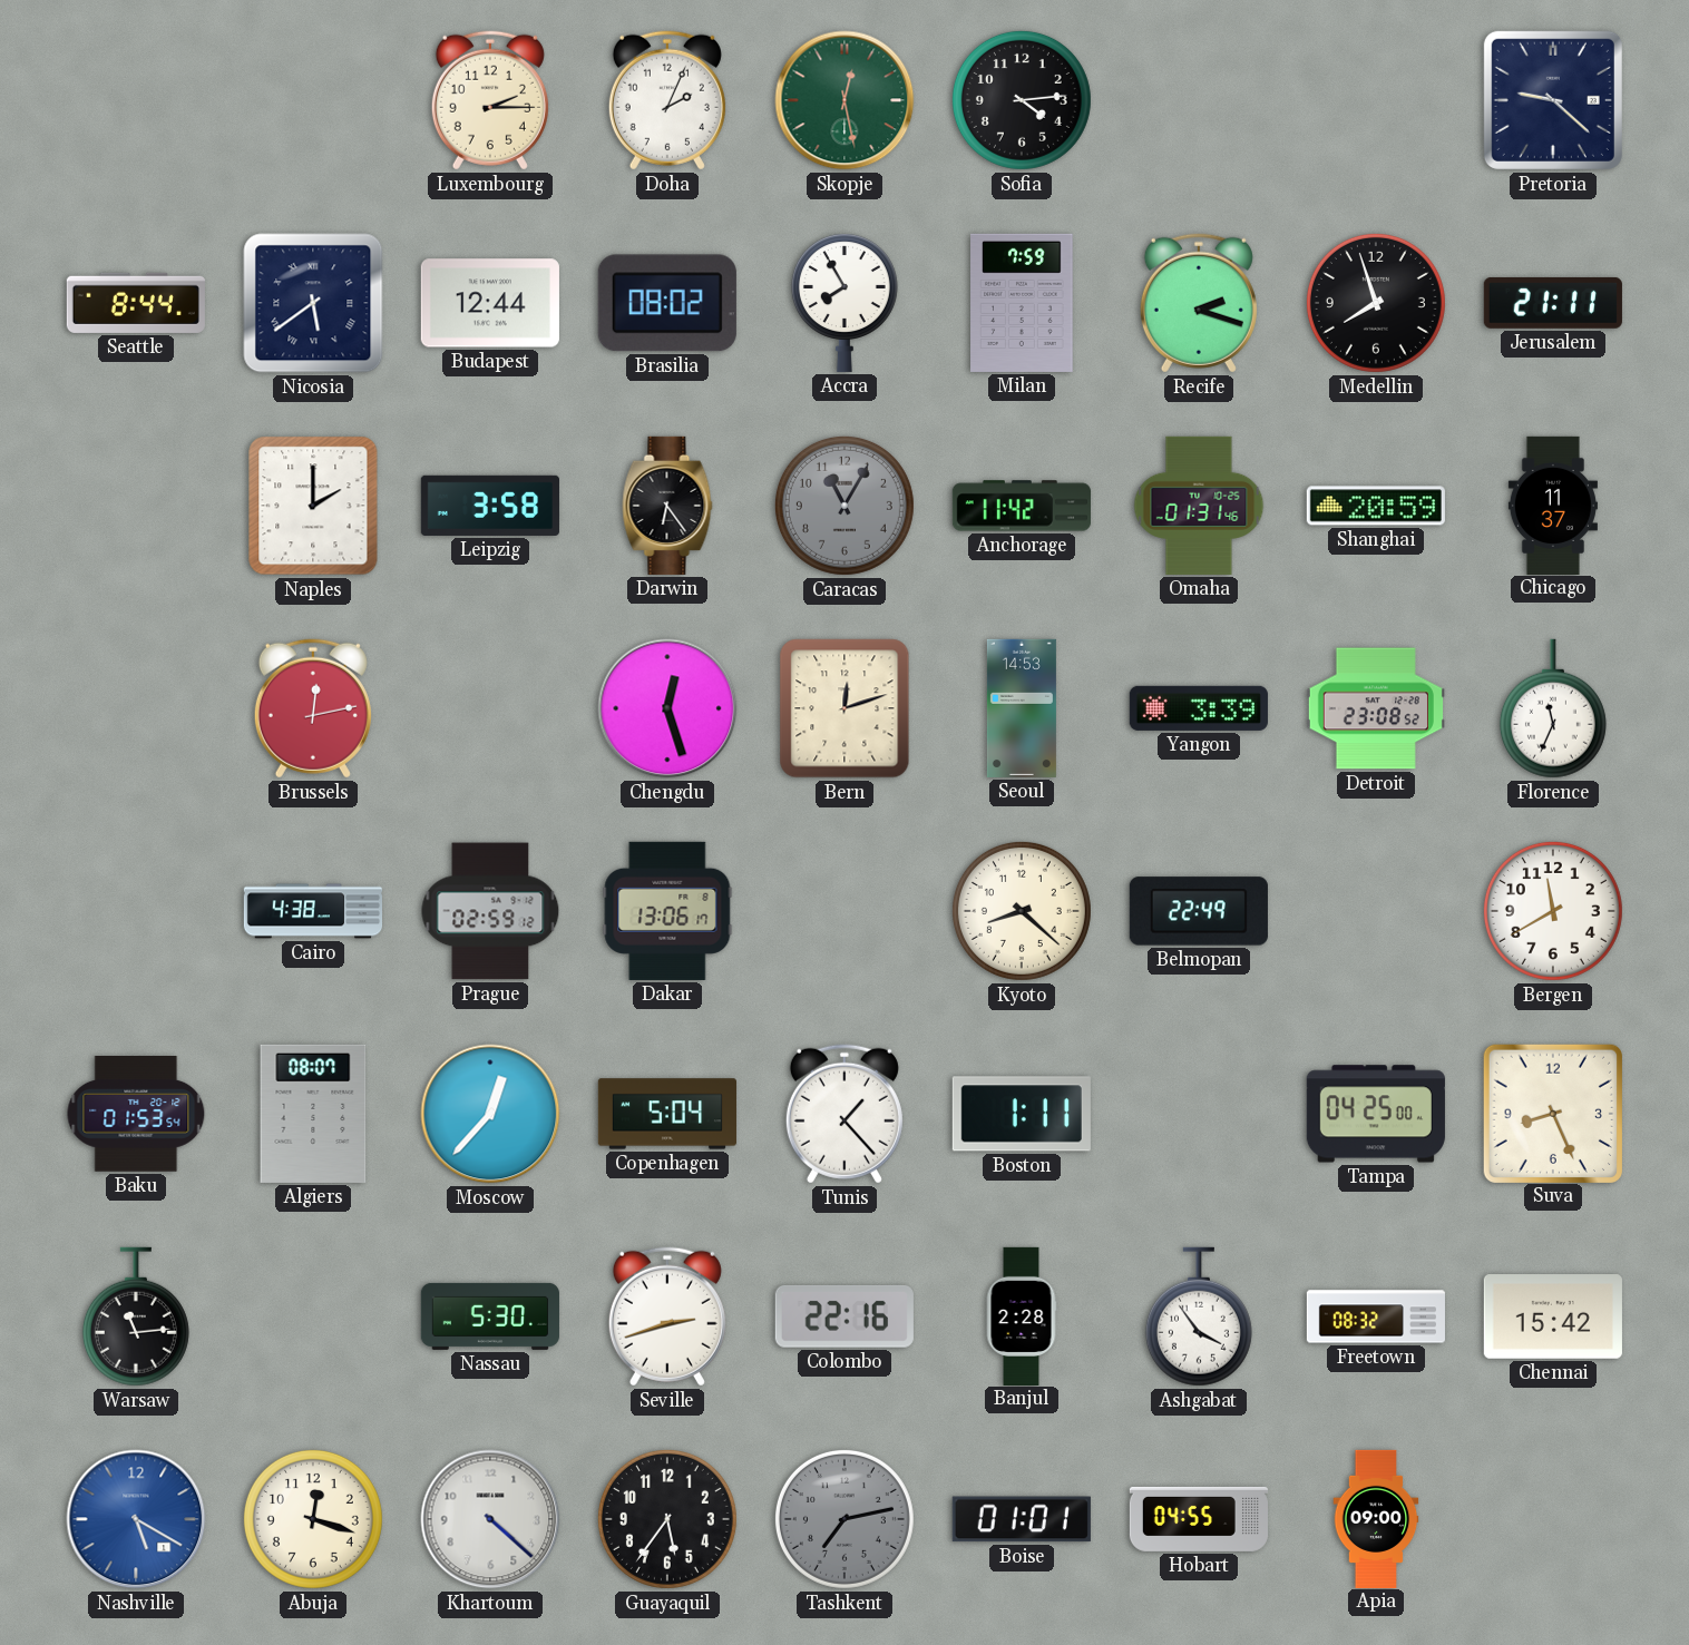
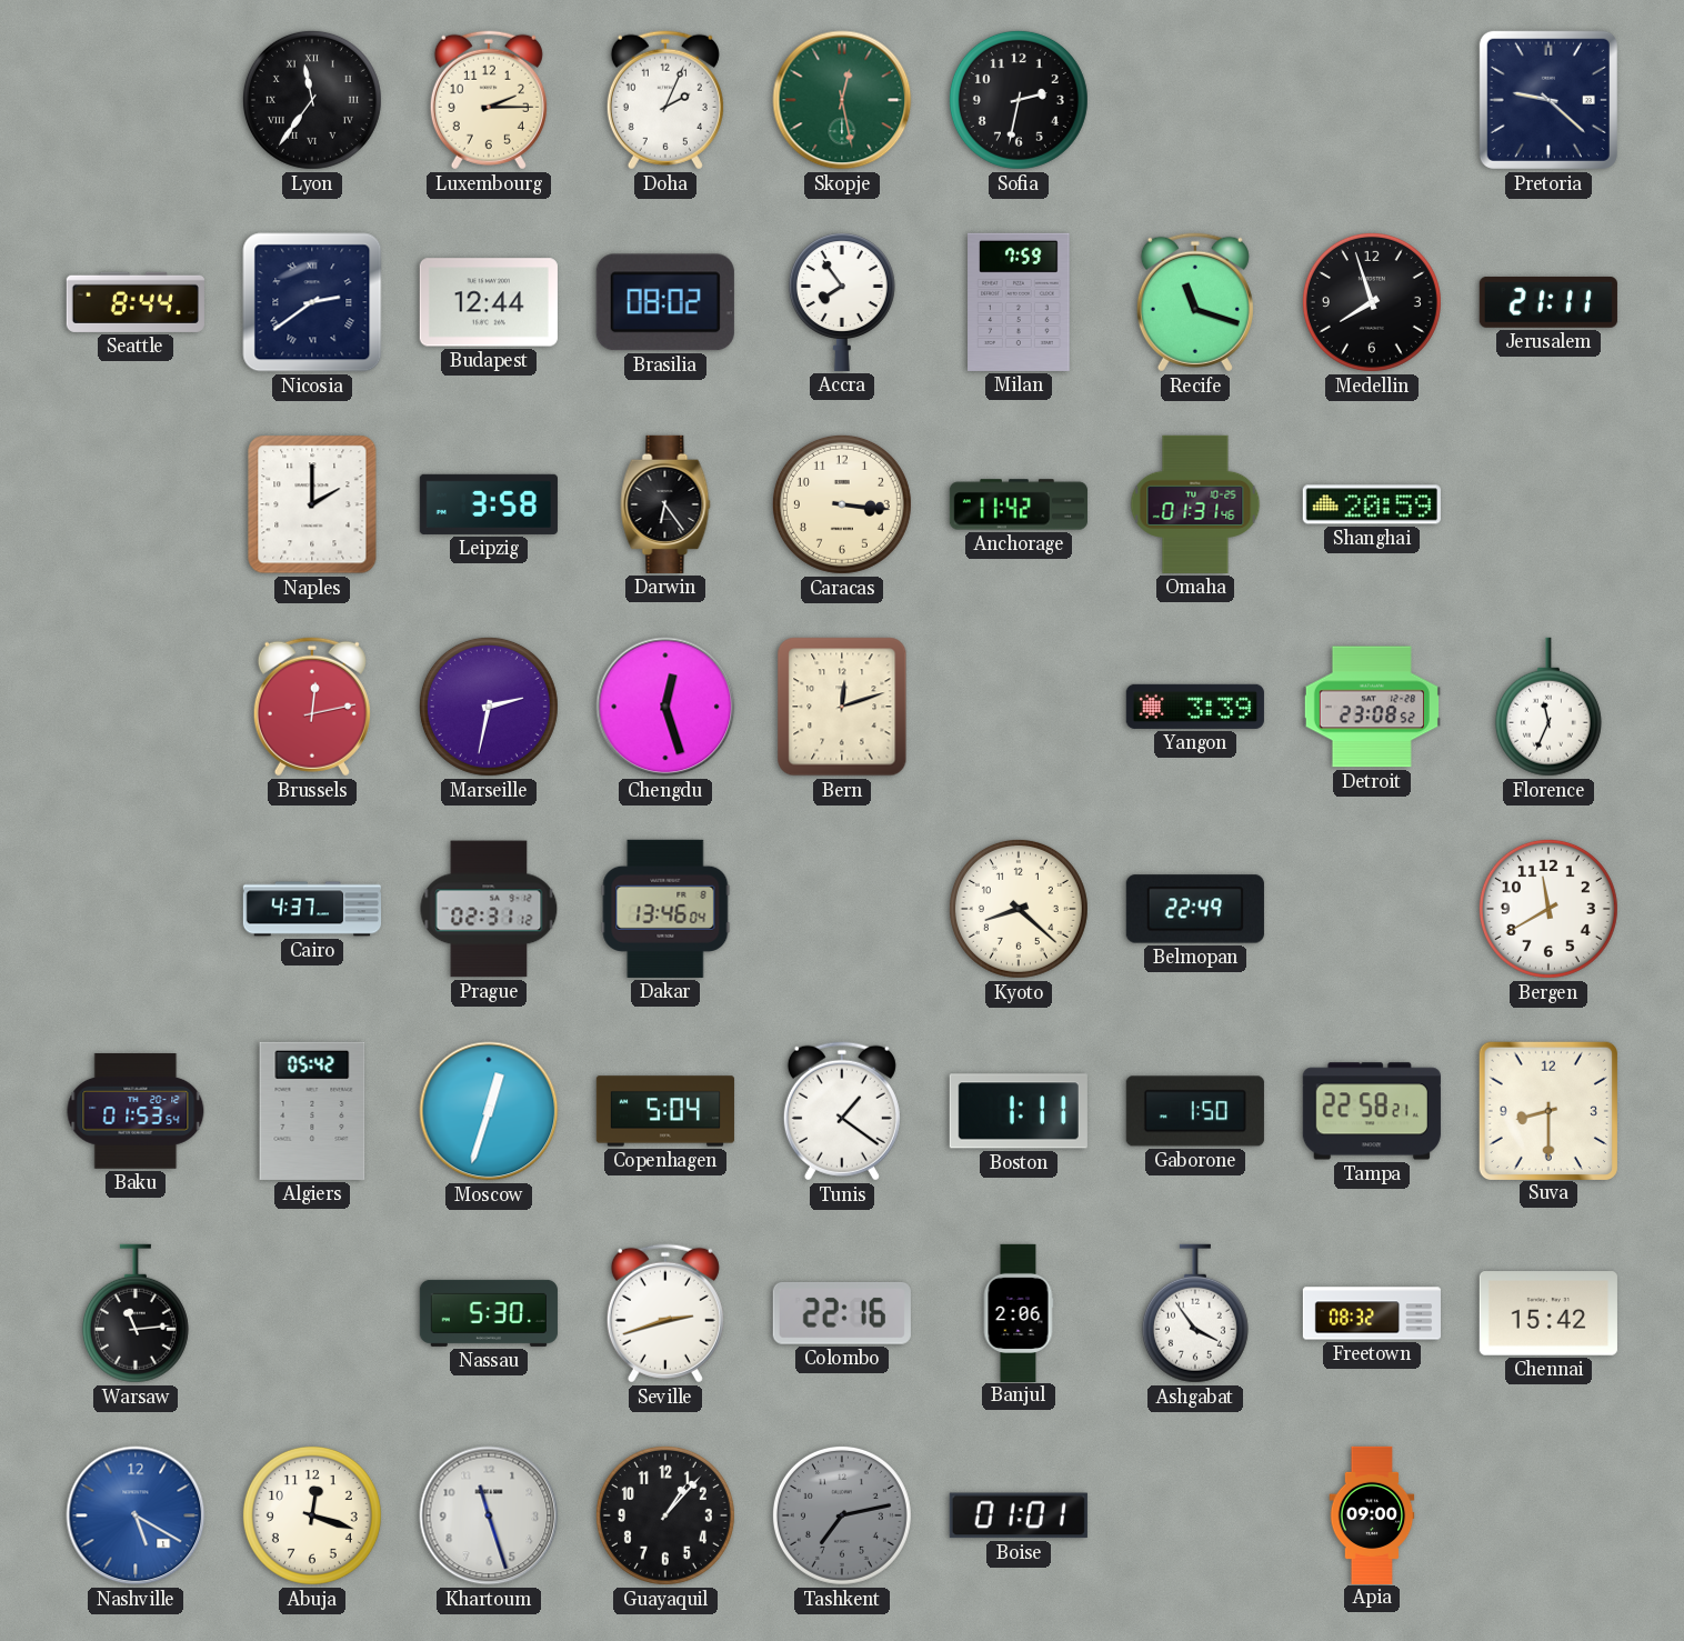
Lyon: none -> 11:36 (312, 100)
Sofia: 4:14 -> 2:32 (1019, 100)
Nicosia: 5:39 -> 2:39 (312, 302)
Accra: 7:55 -> 7:54 (842, 302)
Recife: 2:18 -> 11:18 (1195, 302)
Caracas: 11:05 -> 3:16 (842, 504)
Caracas dial: grey -> cream (842, 504)
Chicago: 11:37 -> none (1553, 505)
Marseille: none -> 2:32 (489, 707)
Seoul: 14:53 -> none (1022, 708)
Cairo: 4:38 -> 4:37 (311, 909)
Prague: 02:59 -> 02:31 (489, 909)
Dakar: 13:06 -> 13:46 (665, 909)
Algiers: 08:07 -> 05:42 (312, 1111)
Moscow: 12:37 -> 12:33 (489, 1111)
Tunis: 1:23 -> 1:21 (842, 1111)
Gaborone: none -> 1:50 (1195, 1111)
Tampa: 04:25 -> 22:58 (1372, 1111)
Suva: 8:26 -> 8:30 (1547, 1110)
Banjul: 2:28 -> 2:06 (1019, 1312)
Khartoum: 4:22 -> 11:27 (489, 1515)
Guayaquil: 5:36 -> 1:07 (665, 1515)
Hobart: 04:55 -> none (1198, 1519)
